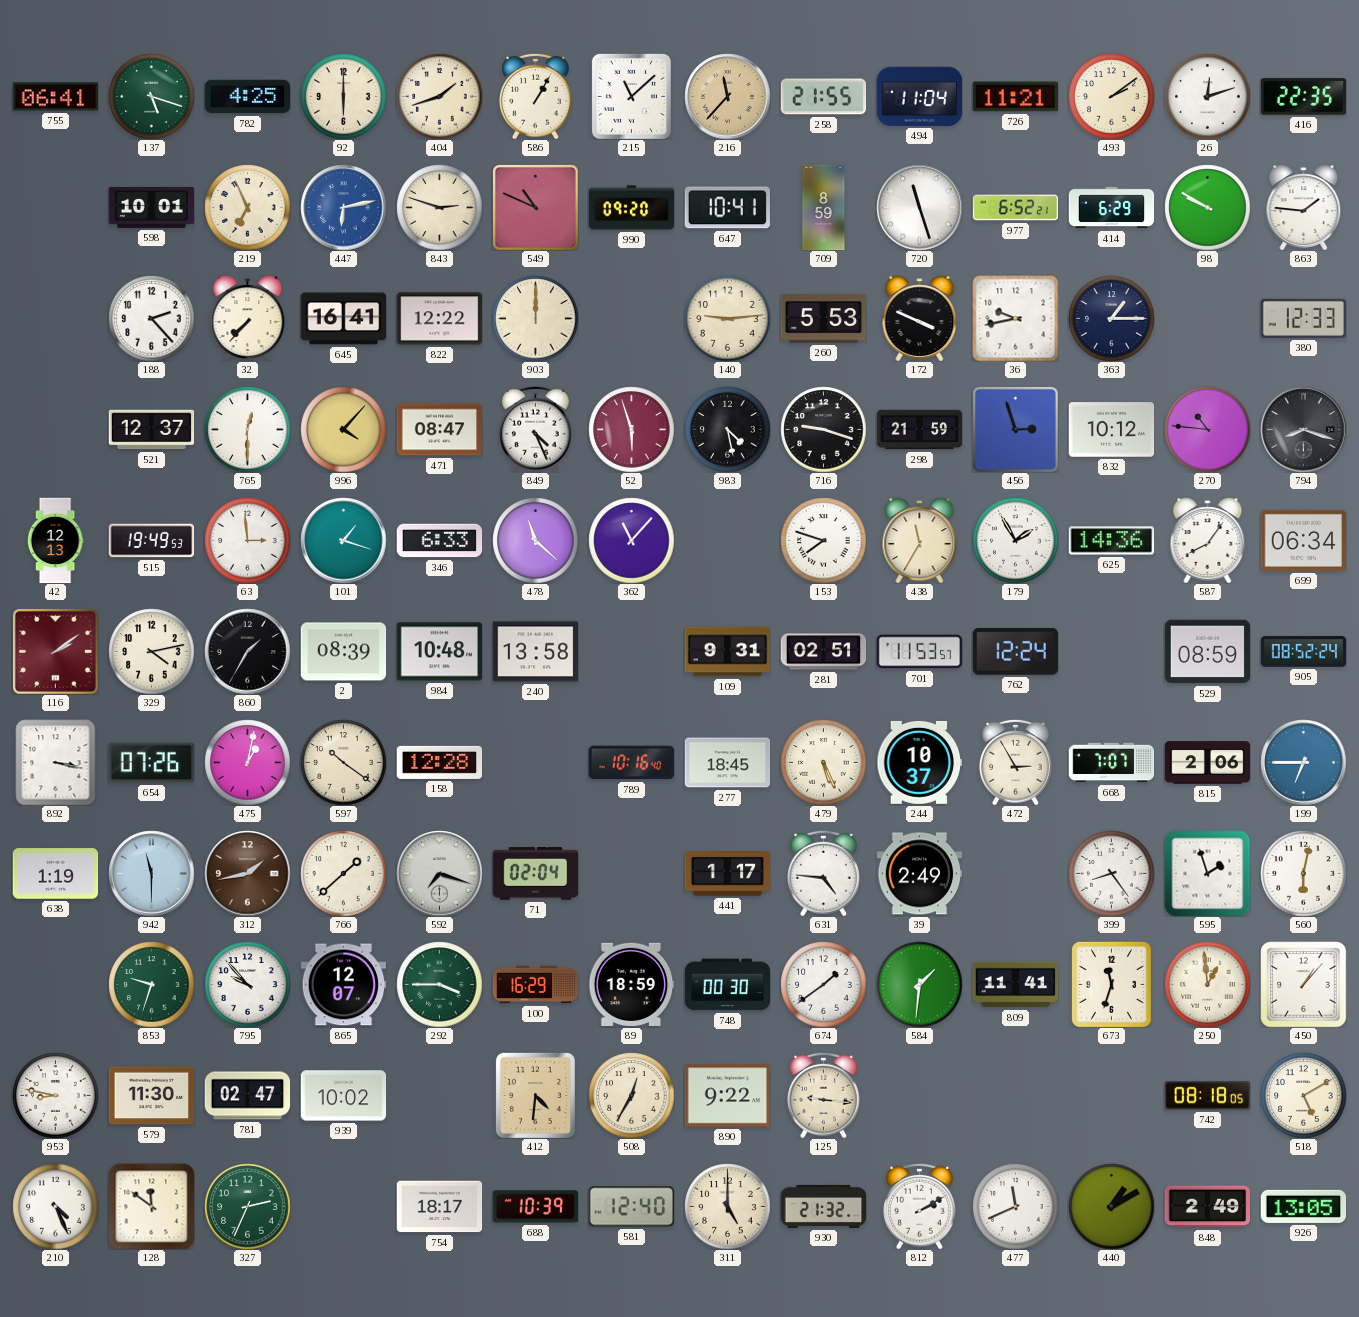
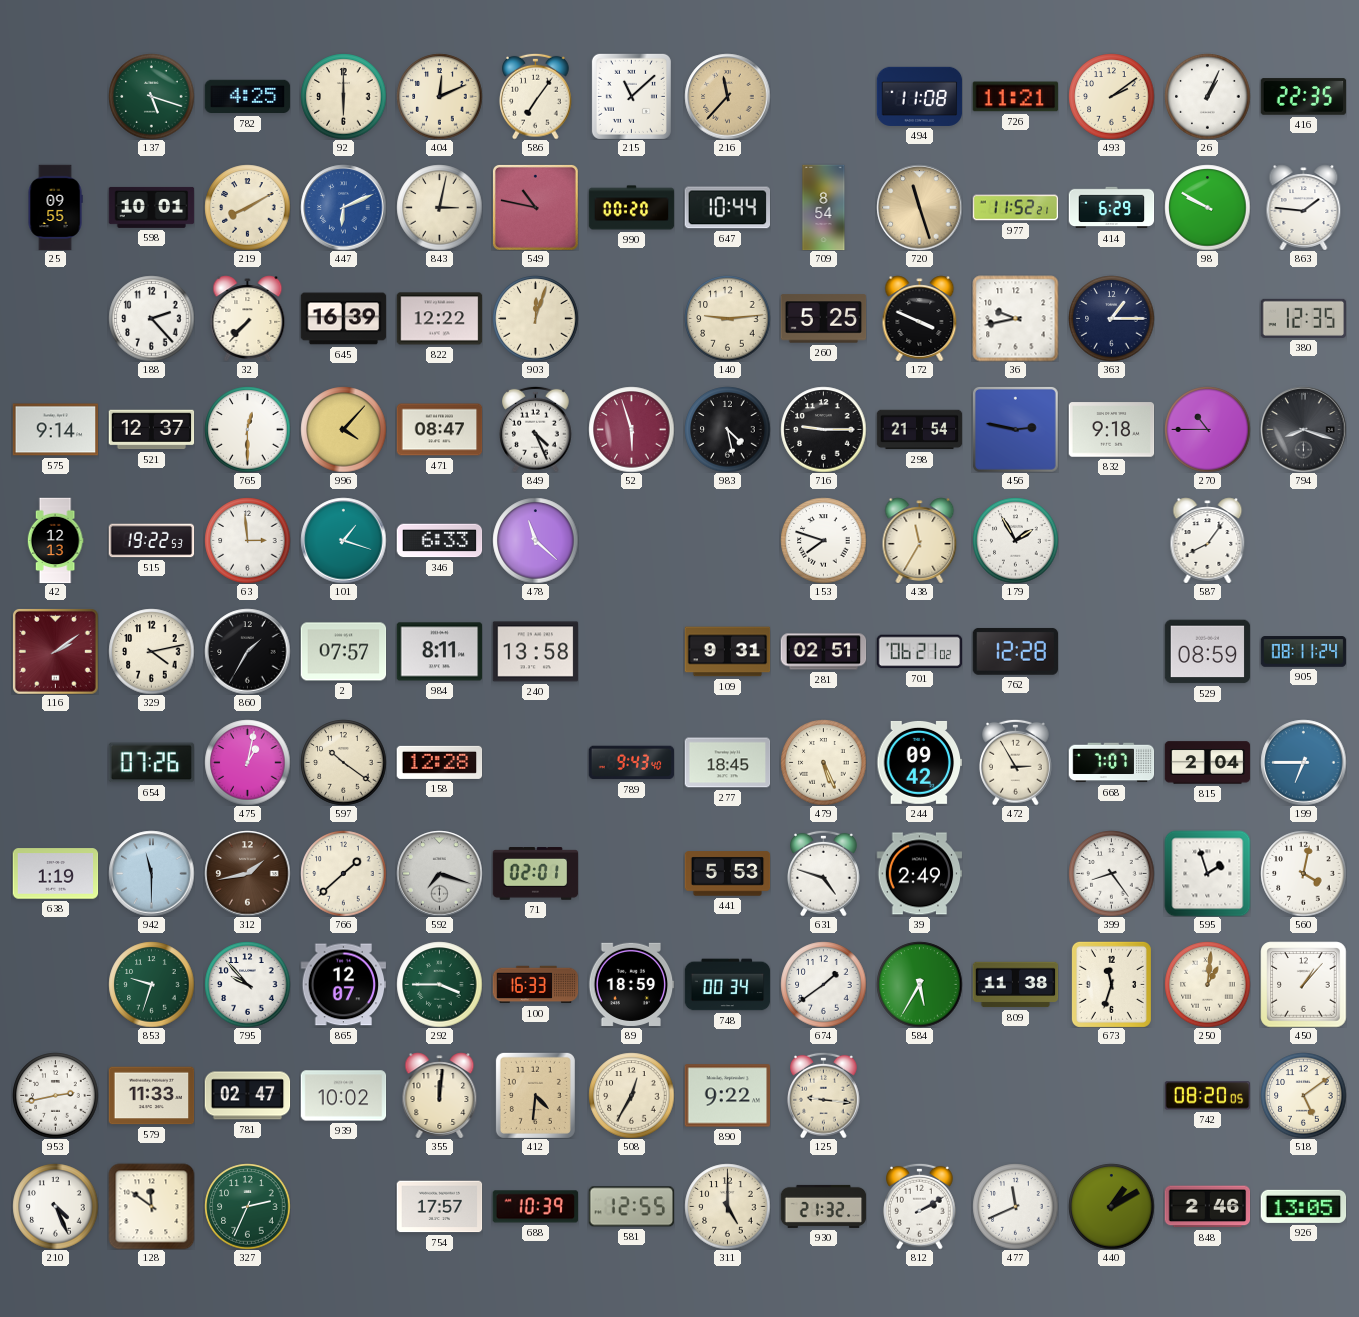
755: 06:41 -> none (55, 97)
404: 1:42 -> 12:11 (439, 96)
586: 1:05 -> 7:06 (536, 96)
258: 21:55 -> none (823, 97)
494: 11:04 -> 11:08 (919, 96)
26: 12:12 -> 1:04 (1207, 96)
25: none -> 09:55 (55, 207)
219: 6:56 -> 8:10 (247, 207)
447: 6:13 -> 6:11 (343, 207)
843: 2:48 -> 3:02 (439, 207)
549: 10:49 -> 10:47 (535, 207)
990: 09:20 -> 00:20 (631, 208)
647: 10:41 -> 10:44 (727, 208)
709: 8:59 -> 8:54 (824, 207)
720 dial: white -> champagne (919, 207)
977: 6:52 -> 11:52 (1015, 208)
645: 16:41 -> 16:39 (343, 319)
903: 12:00 -> 12:03 (535, 318)
260: 5:53 -> 5:25 (823, 319)
380: 12:33 -> 12:35 (1303, 318)
575: none -> 9:14 (55, 430)
716: 9:18 -> 9:15 (823, 429)
298: 21:59 -> 21:54 (919, 430)
456: 2:57 -> 2:47 (1015, 429)
832: 10:12 -> 9:18 (1111, 430)
270: 10:46 -> 10:45 (1207, 429)
515: 19:49 -> 19:22 (151, 541)
362: 11:07 -> none (631, 540)
625: 14:36 -> none (1111, 541)
699: 06:34 -> none (1303, 540)
2: 08:39 -> 07:57 (343, 652)
984: 10:48 -> 8:11 (439, 652)
701: 11:53 -> 06:21 (919, 652)
762: 12:24 -> 12:28 (1015, 651)
905: 08:52 -> 08:11 (1303, 652)
892: 3:17 -> none (56, 762)
789: 10:16 -> 9:43 (631, 763)
244: 10:37 -> 09:42 (919, 762)
815: 2:06 -> 2:04 (1207, 763)
71: 02:04 -> 02:01 (535, 874)
441: 1:17 -> 5:53 (727, 874)
631: 4:46 -> 4:48 (824, 873)
560: 6:02 -> 4:02 (1303, 873)
100: 16:29 -> 16:33 (535, 985)
748: 00:30 -> 00:34 (727, 985)
584: 1:31 -> 5:35 (919, 984)
809: 11:41 -> 11:38 (1015, 985)
250: 12:59 -> 1:01 (1207, 984)
953: 8:47 -> 2:43 (55, 1095)
579: 11:30 -> 11:33 (151, 1096)
355: none -> 12:01 (440, 1095)
742: 08:18 -> 08:20 (1207, 1096)
518: 5:10 -> 5:09 (1303, 1095)
754: 18:17 -> 17:57 (439, 1207)
581: 12:40 -> 12:55 (631, 1207)
848: 2:49 -> 2:46 (1207, 1207)
